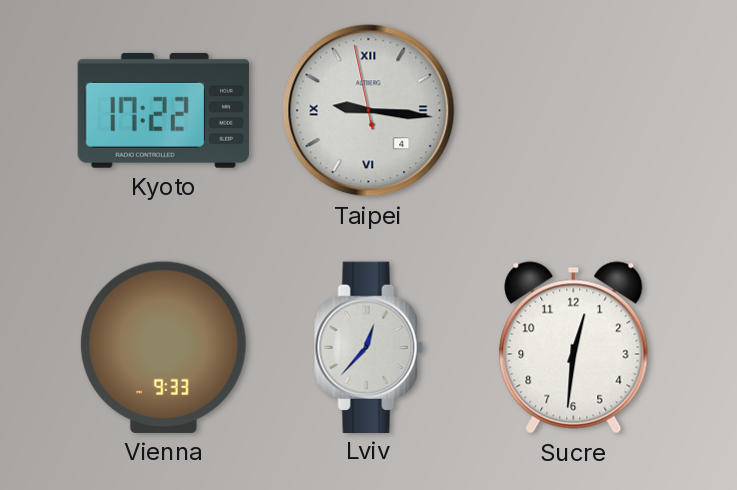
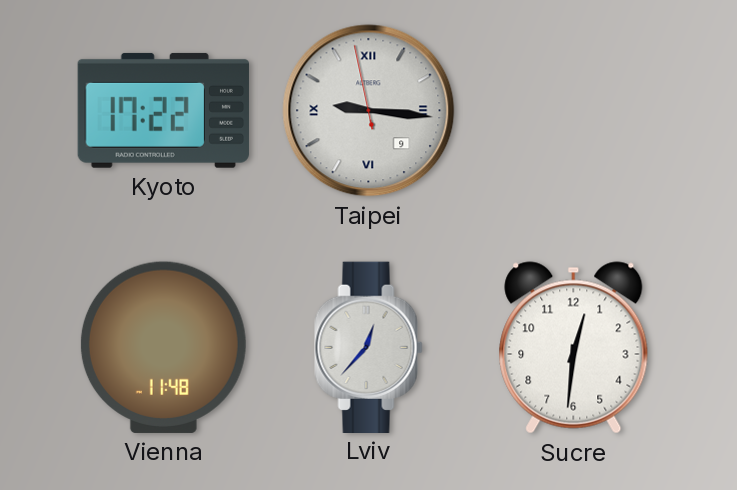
Taipei date: 4 -> 9 (369, 111)
Vienna: 9:33 -> 11:48 (163, 347)
